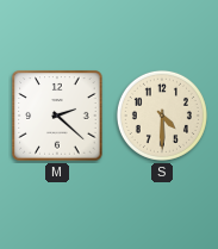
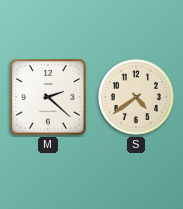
S: 4:30 -> 4:39 (136, 97)
